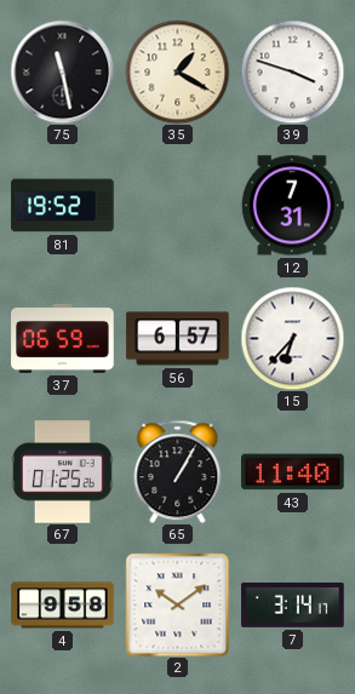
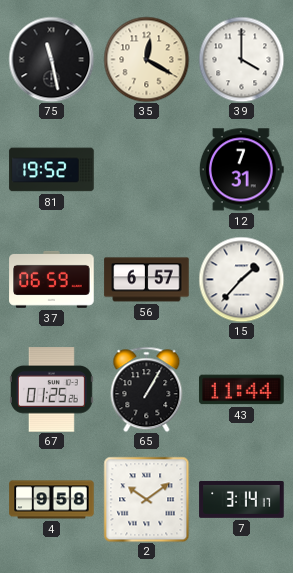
35: 1:20 -> 12:20 (146, 59)
39: 3:48 -> 4:00 (241, 59)
15: 6:37 -> 1:37 (241, 279)
43: 11:40 -> 11:44 (242, 390)
